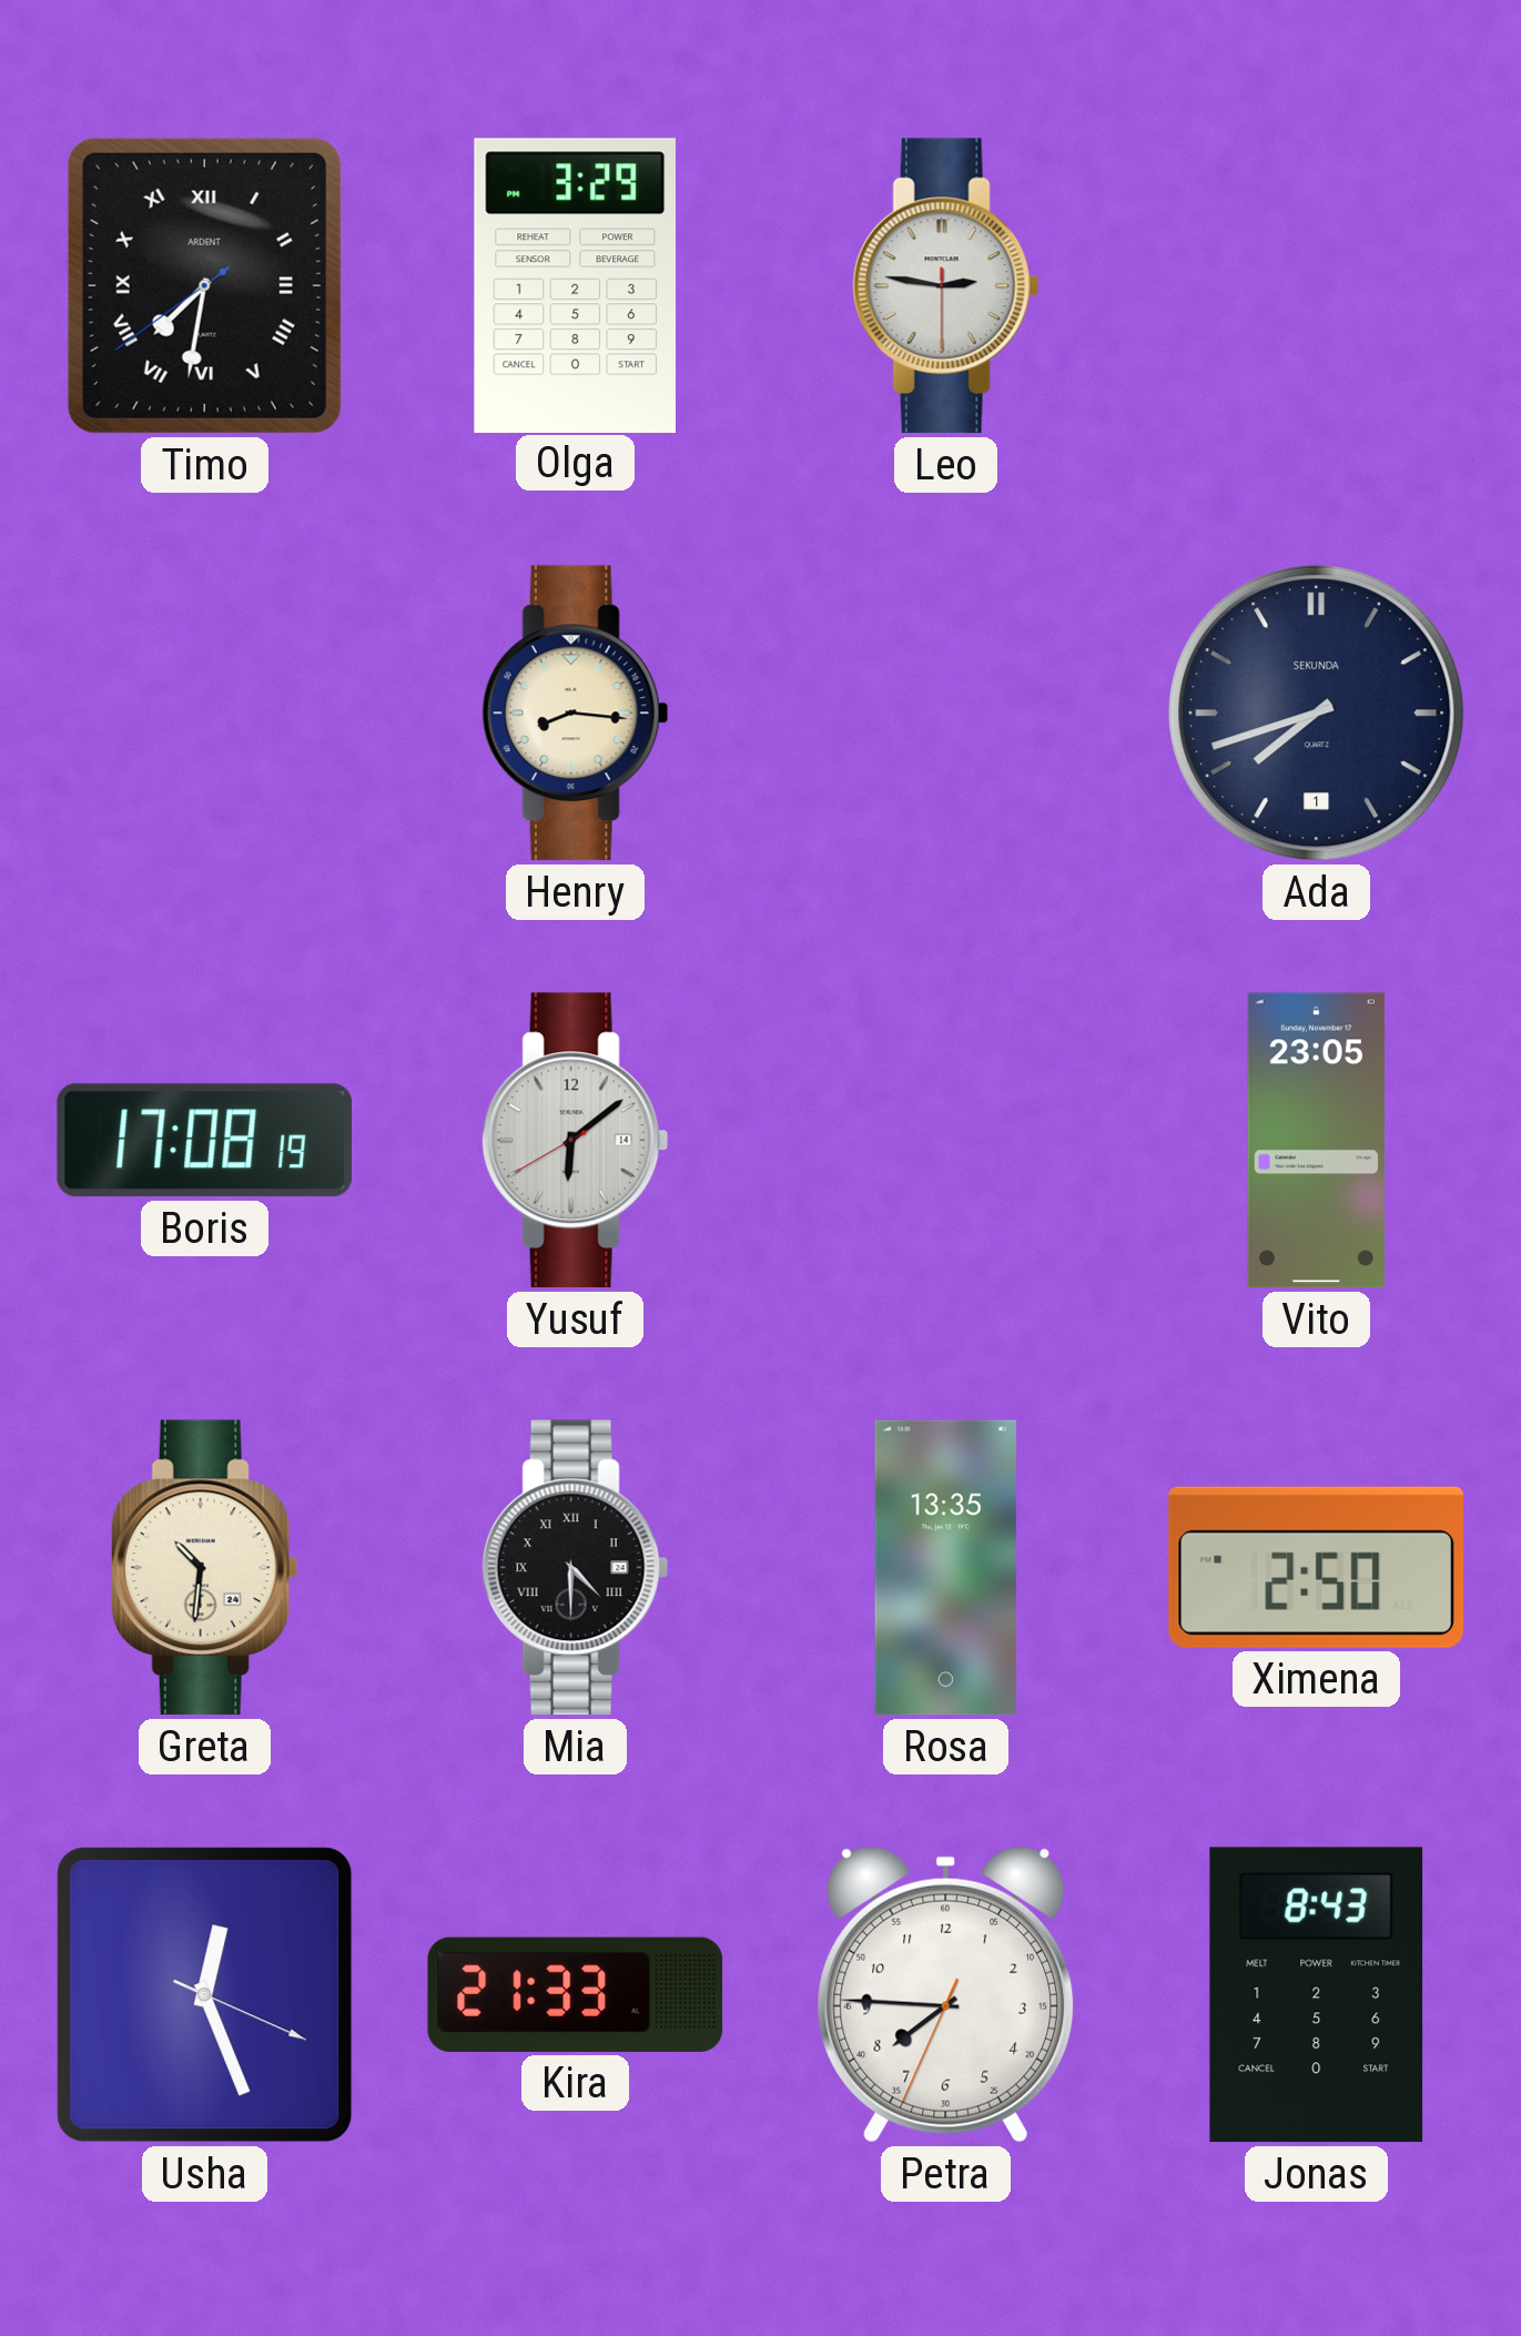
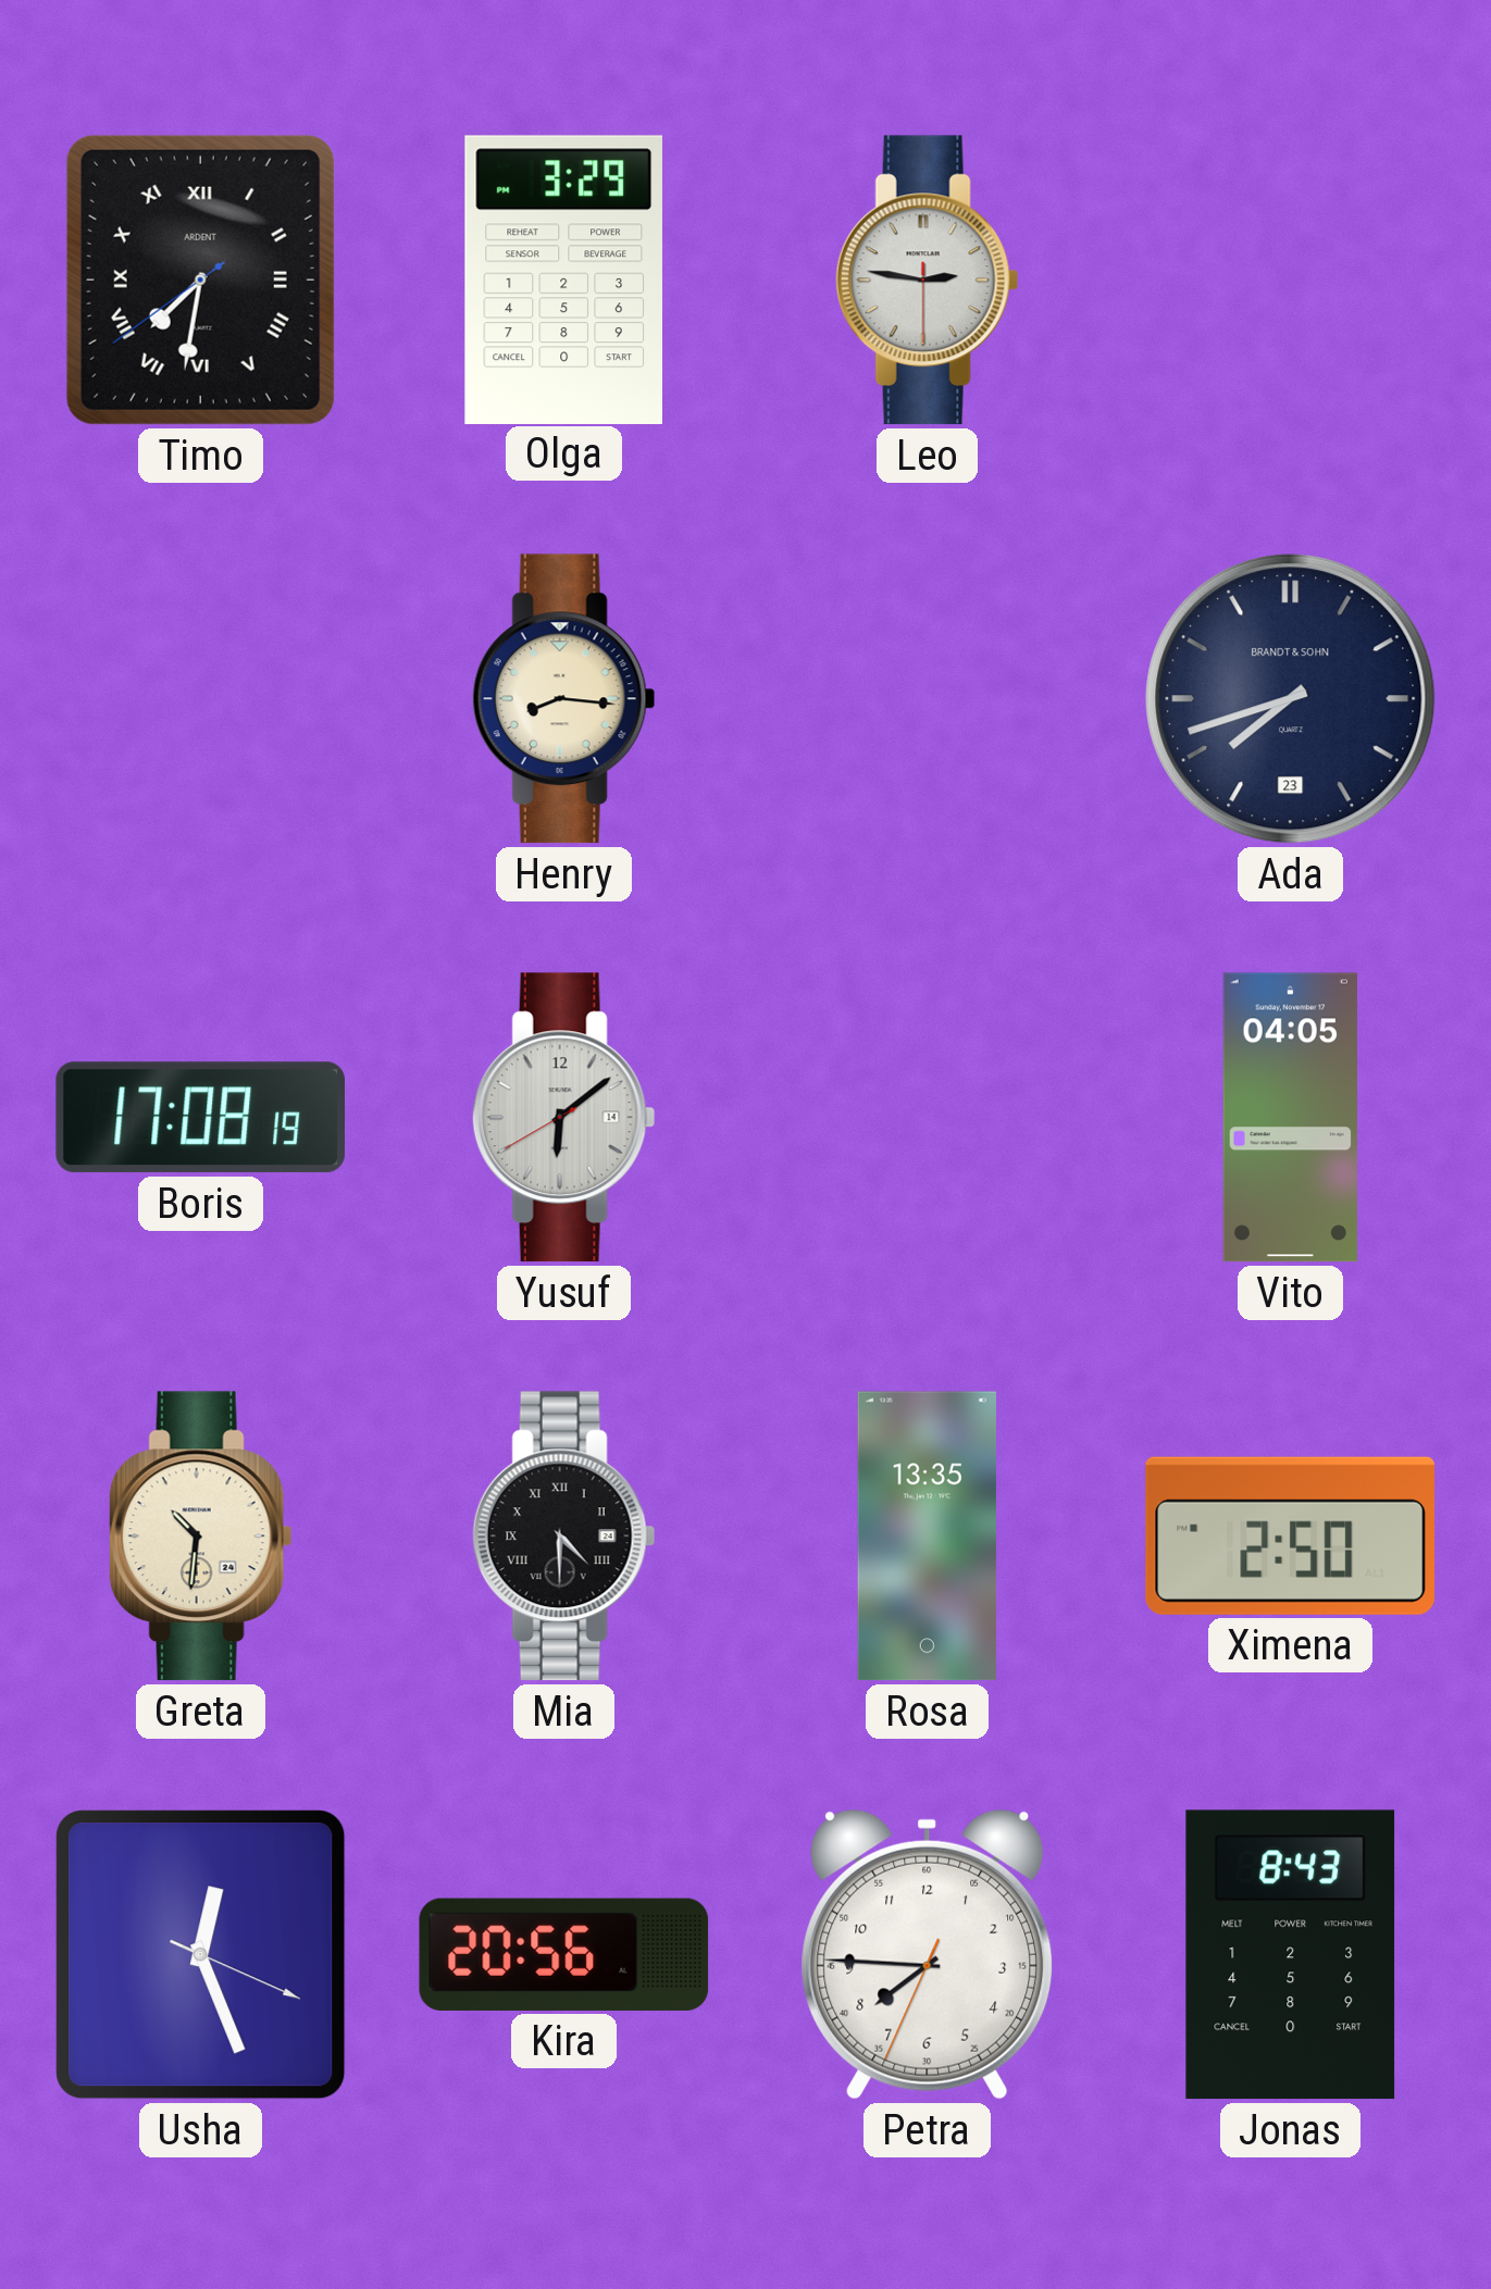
Ada date: 1 -> 23 (1291, 699)
Ada brand: SEKUNDA -> BRANDT & SOHN (1291, 699)
Vito: 23:05 -> 04:05 (1290, 1118)
Kira: 21:33 -> 20:56 (564, 1954)
